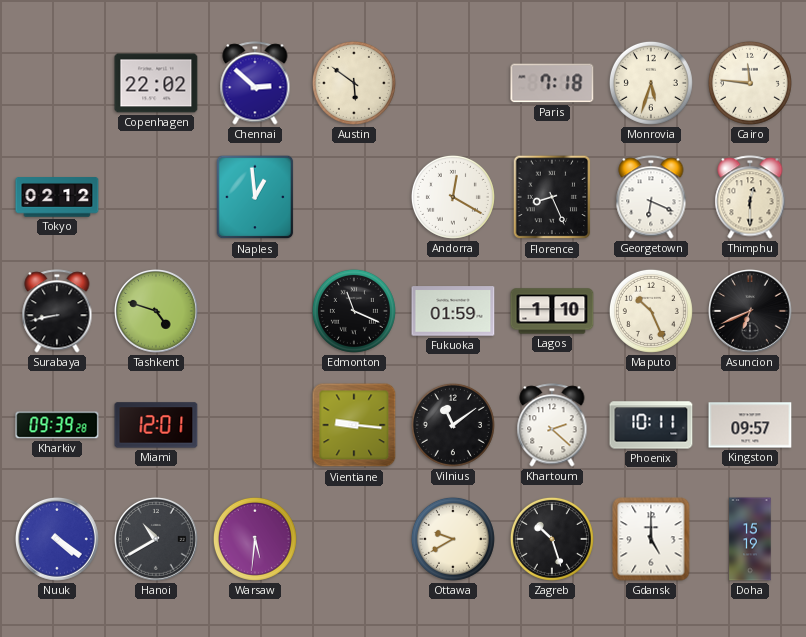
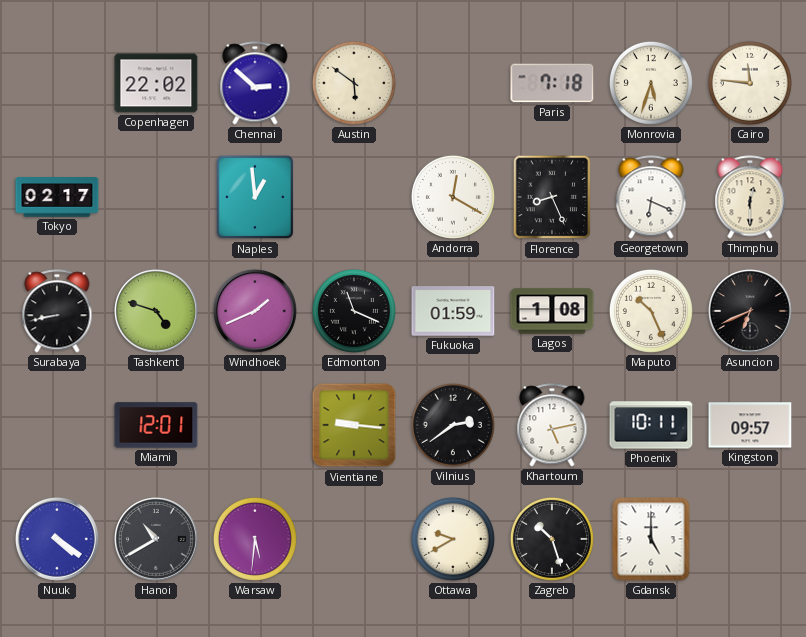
Tokyo: 02:12 -> 02:17 (57, 197)
Windhoek: none -> 1:41 (256, 312)
Lagos: 1:10 -> 1:08 (552, 311)
Kharkiv: 09:39 -> none (57, 425)
Vilnius: 11:09 -> 2:39 (453, 425)
Khartoum: 2:22 -> 5:13 (552, 425)
Doha: 15:19 -> none (750, 539)
